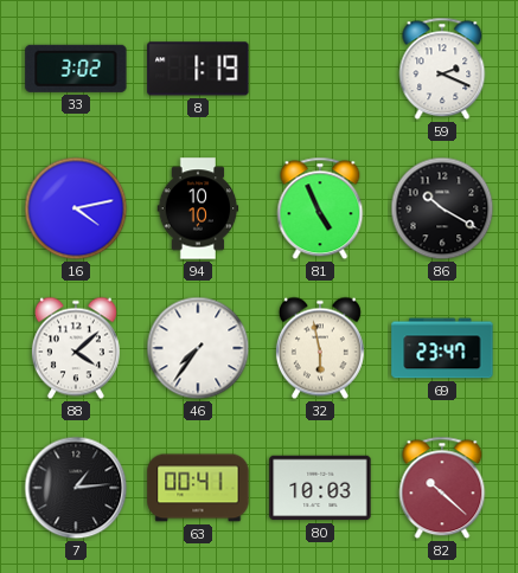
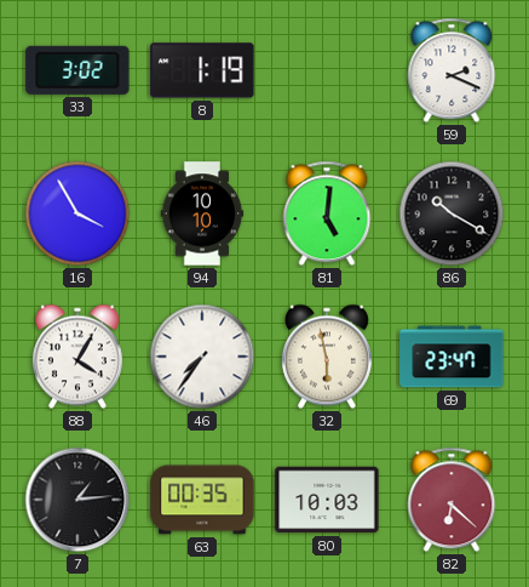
16: 4:13 -> 3:55 (77, 213)
81: 4:56 -> 5:01 (327, 213)
88: 4:08 -> 4:05 (77, 357)
63: 00:41 -> 00:35 (202, 500)
82: 10:22 -> 6:22 (452, 500)
